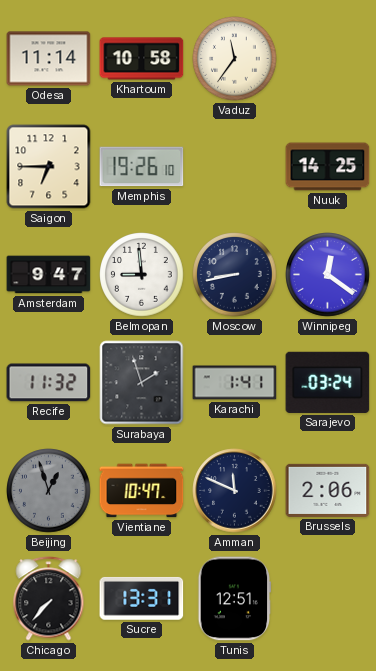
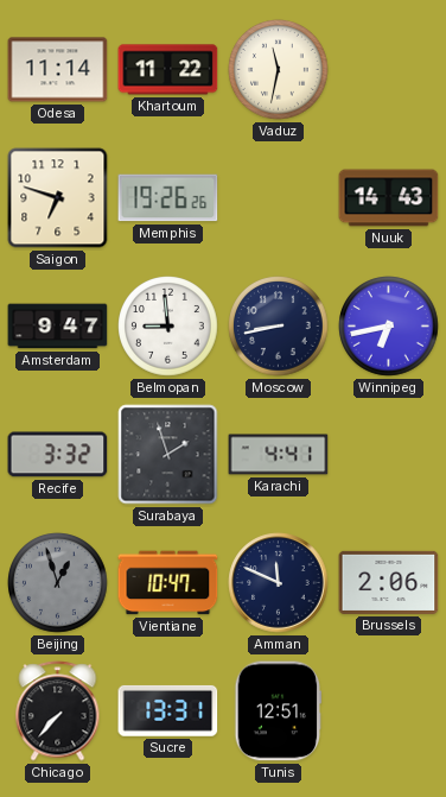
Khartoum: 10:58 -> 11:22 (168, 70)
Vaduz: 11:36 -> 11:32 (279, 70)
Saigon: 6:45 -> 6:48 (58, 198)
Memphis: 19:26:10 -> 19:26:26 (168, 198)
Nuuk: 14:25 -> 14:43 (389, 198)
Winnipeg: 12:21 -> 6:43 (389, 327)
Recife: 11:32 -> 3:32 (58, 455)
Karachi: 1:41 -> 4:41 (279, 455)
Sarajevo: 03:24 -> none (328, 382)
